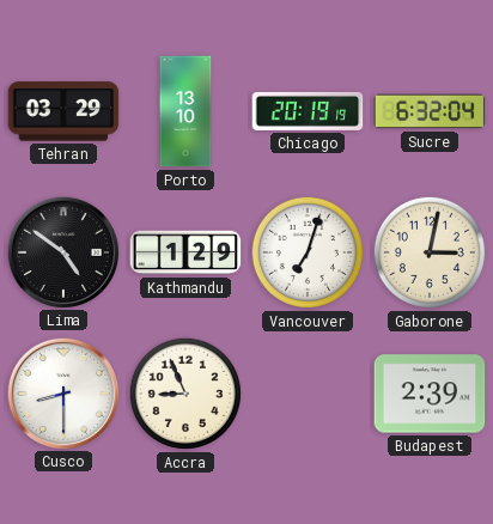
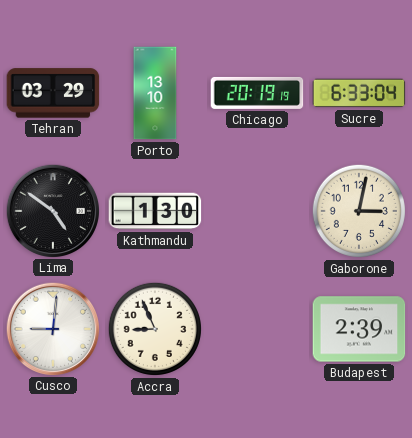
Sucre: 6:32 -> 6:33 (359, 93)
Kathmandu: 1:29 -> 1:30 (155, 211)
Vancouver: 7:03 -> none (308, 252)
Cusco: 8:30 -> 9:01 (52, 328)
